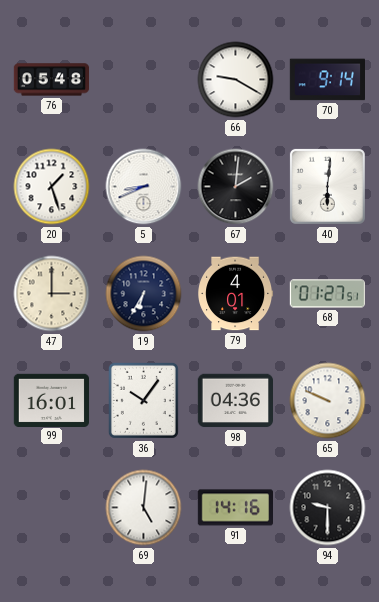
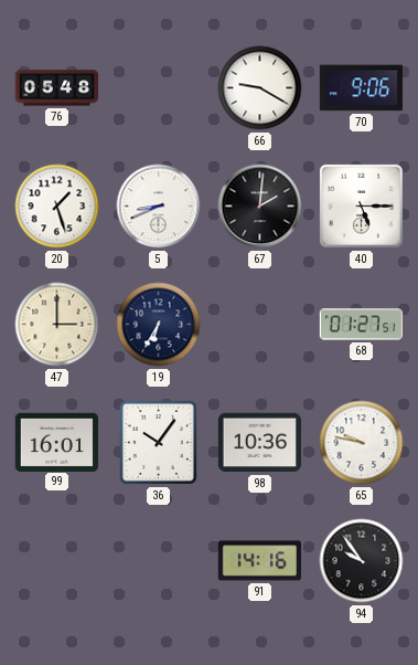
70: 9:14 -> 9:06 (361, 88)
40: 6:01 -> 5:15 (361, 205)
79: 4:01 -> none (236, 294)
98: 04:36 -> 10:36 (259, 443)
65: 9:49 -> 9:47 (362, 443)
69: 5:01 -> none (144, 508)
94: 9:30 -> 9:54 (362, 561)
